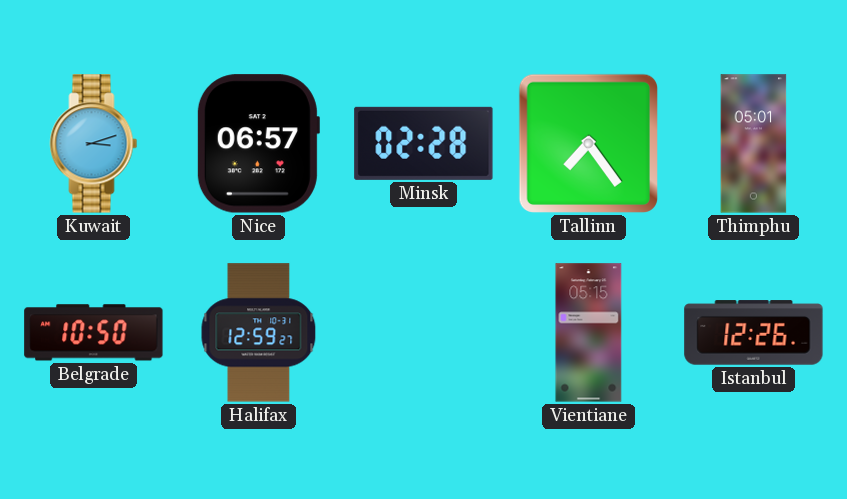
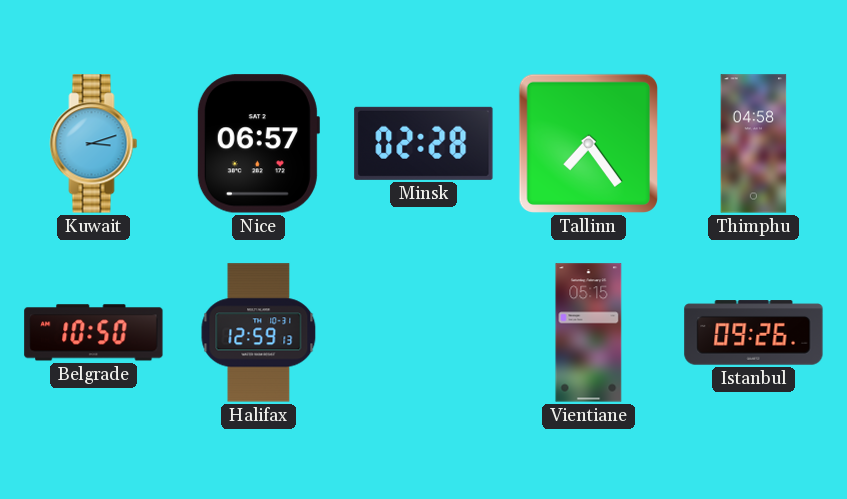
Thimphu: 05:01 -> 04:58 (754, 144)
Halifax: 12:59:27 -> 12:59:13 (259, 333)
Istanbul: 12:26 -> 09:26 (754, 333)
